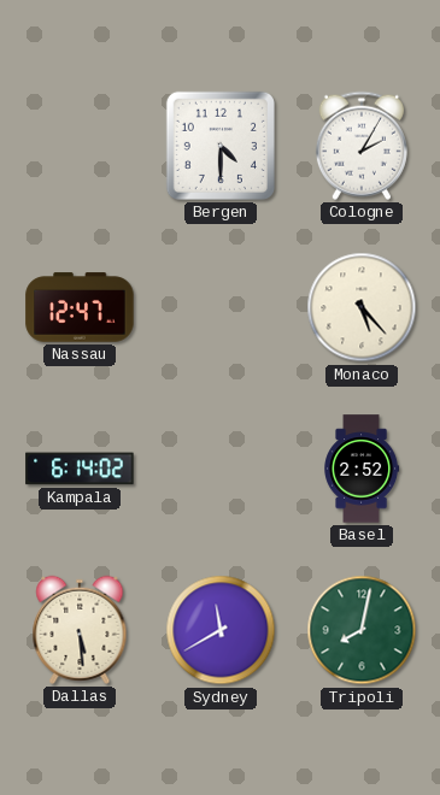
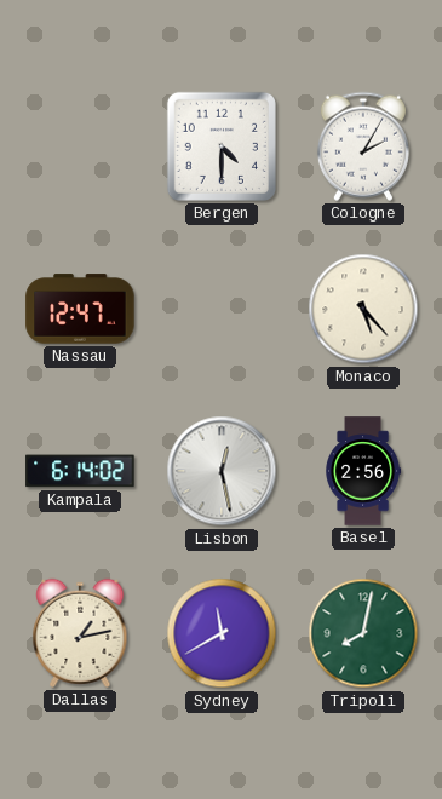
Lisbon: none -> 12:28 (222, 471)
Basel: 2:52 -> 2:56 (363, 471)
Dallas: 5:29 -> 1:13 (80, 633)
